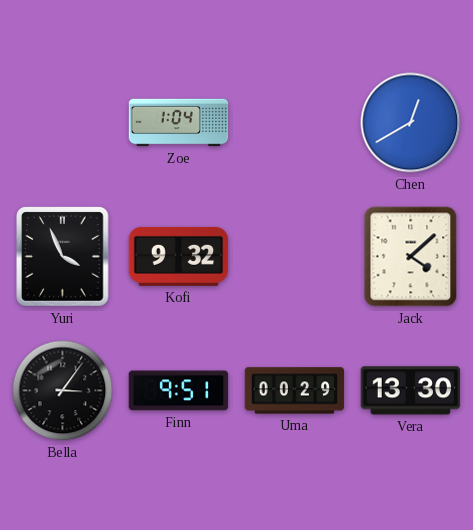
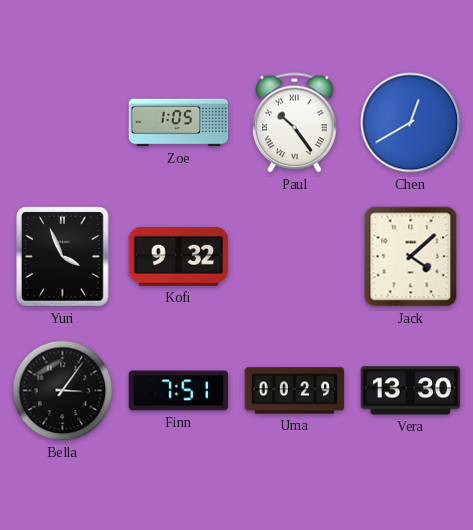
Zoe: 1:04 -> 1:05 (179, 123)
Paul: none -> 10:24 (295, 123)
Finn: 9:51 -> 7:51 (179, 391)
